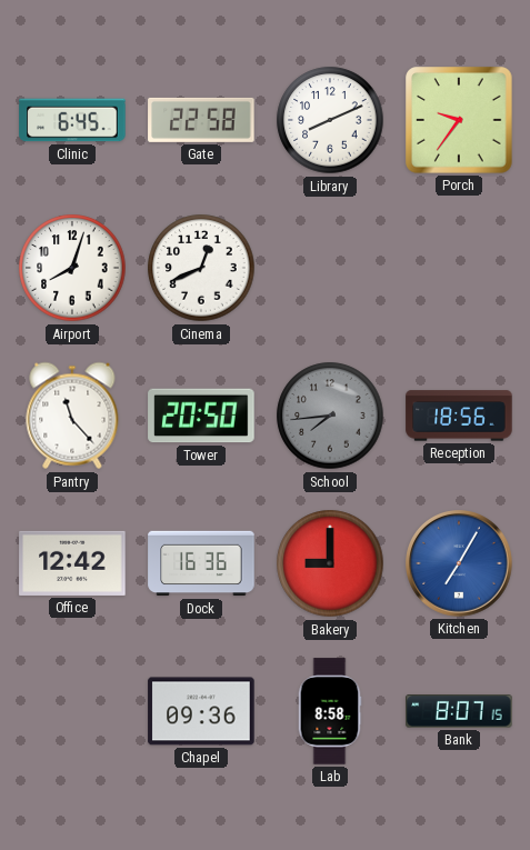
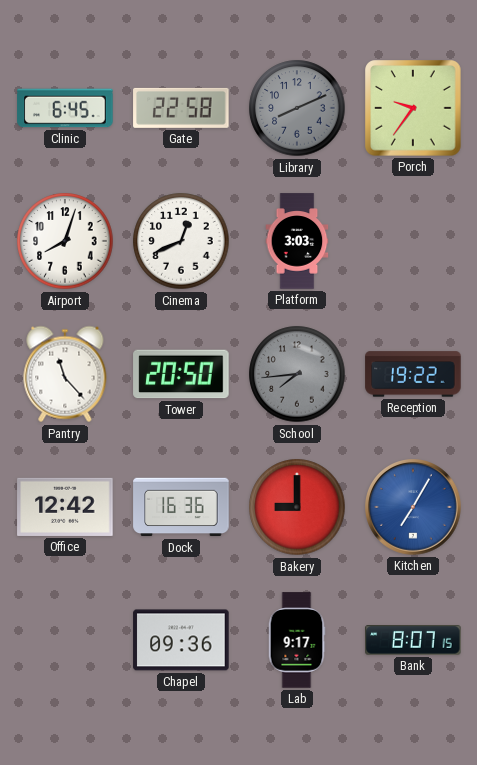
Library dial: white -> grey (297, 108)
Platform: none -> 3:03 (297, 241)
Reception: 18:56 -> 19:22 (413, 374)
Lab: 8:58 -> 9:17 (297, 640)
